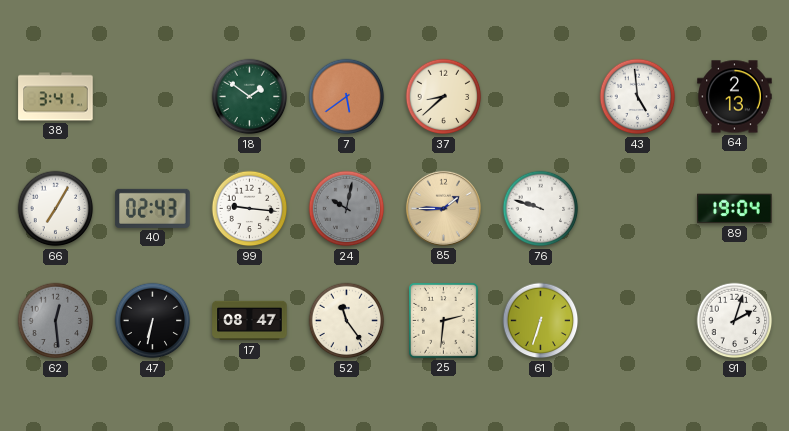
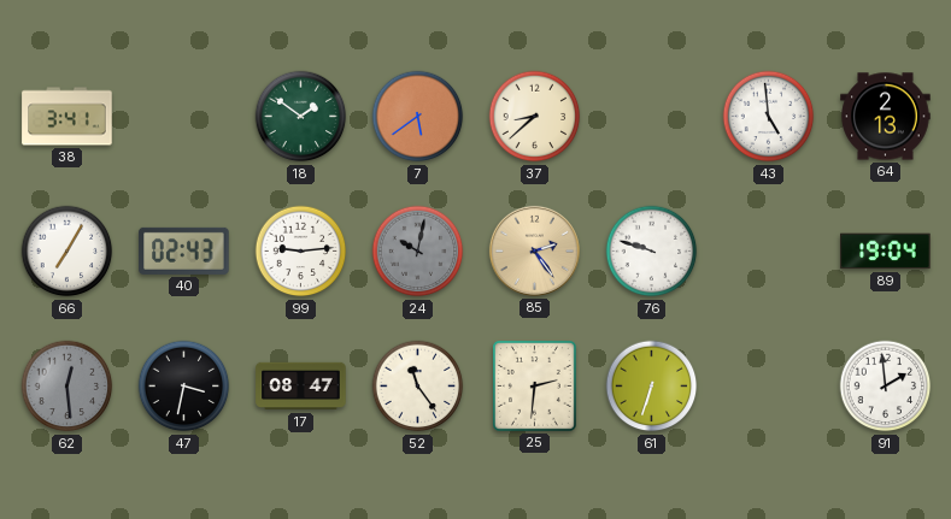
99: 9:16 -> 9:14 (301, 252)
85: 1:45 -> 2:24 (534, 250)
47: 6:32 -> 3:32 (184, 387)
91: 2:03 -> 1:59 (886, 387)
